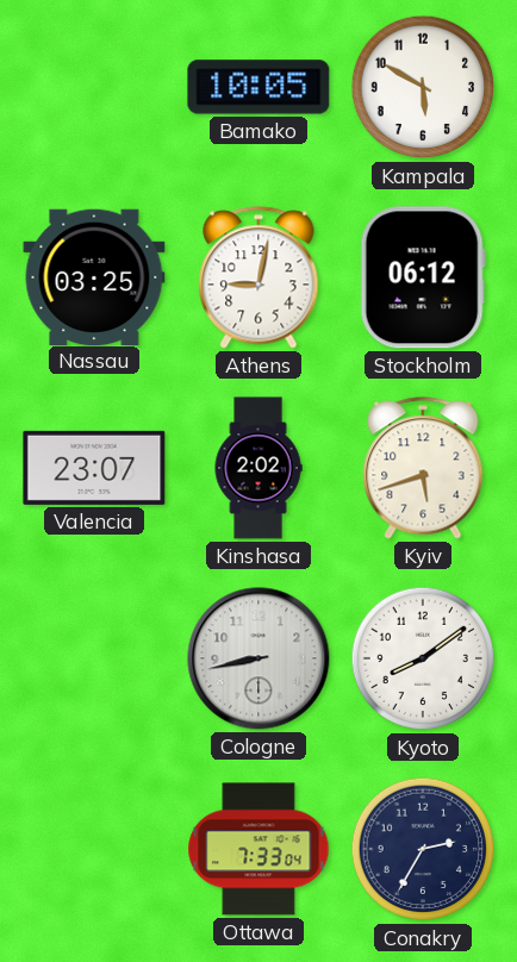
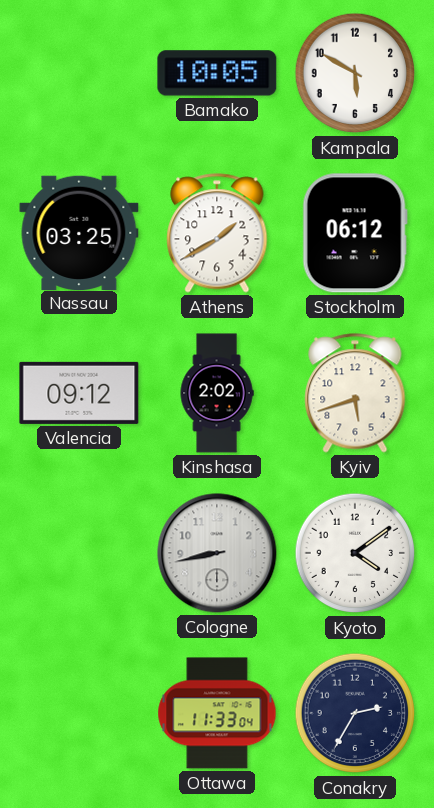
Athens: 9:02 -> 1:40 (217, 233)
Valencia: 23:07 -> 09:12 (79, 393)
Kyoto: 8:09 -> 4:09 (355, 553)
Ottawa: 7:33 -> 11:33 (217, 713)
